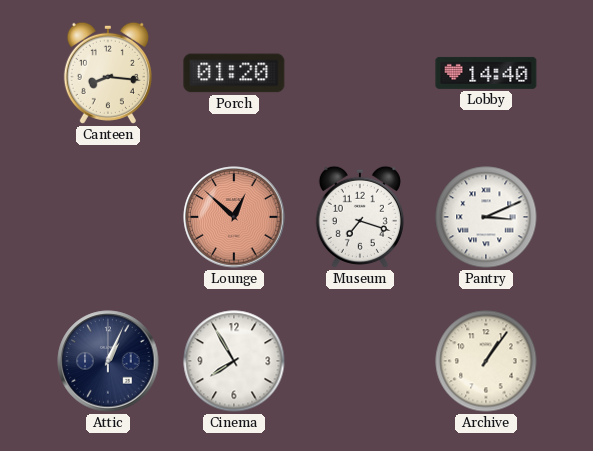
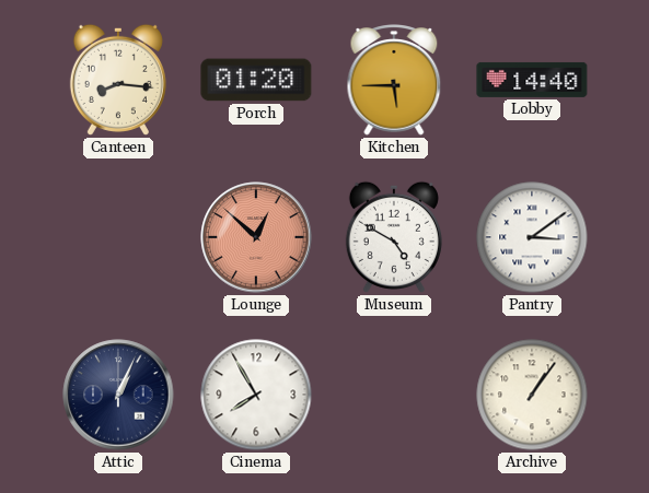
Kitchen: none -> 5:45 (394, 80)
Museum: 7:18 -> 4:50 (394, 237)
Pantry: 3:11 -> 3:09 (532, 237)
